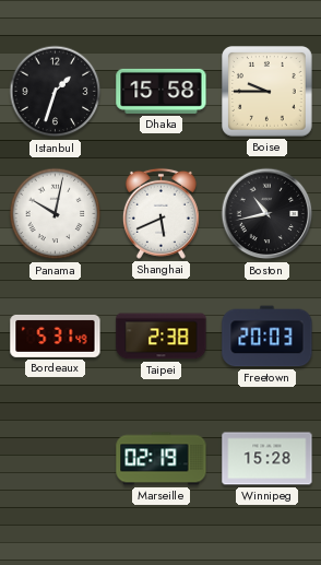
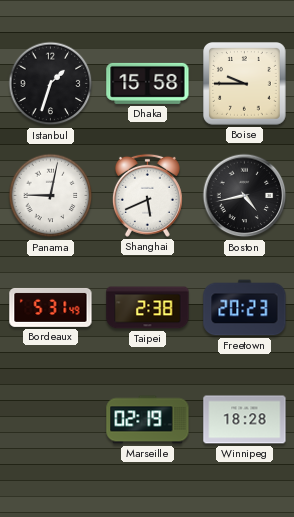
Panama: 10:02 -> 9:02 (51, 196)
Boston: 10:43 -> 4:43 (245, 196)
Freetown: 20:03 -> 20:23 (245, 308)
Winnipeg: 15:28 -> 18:28 (245, 420)
